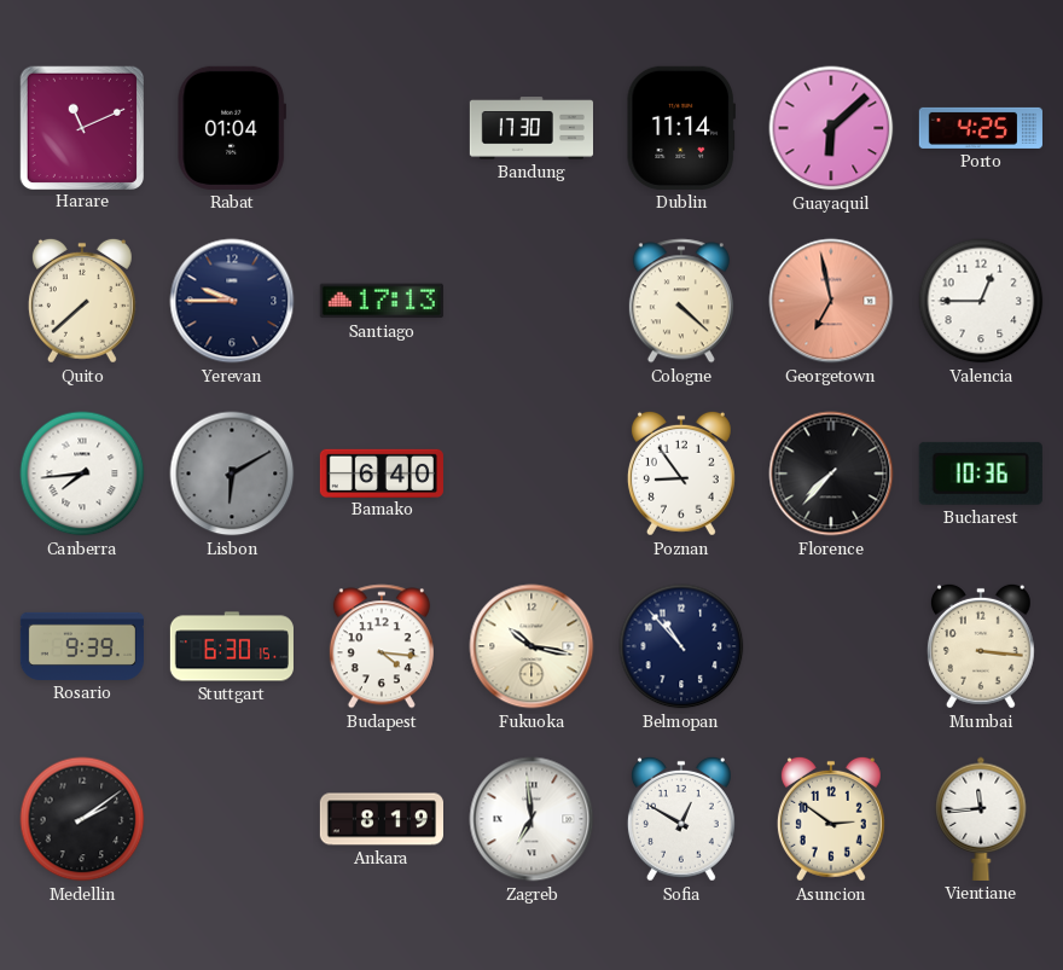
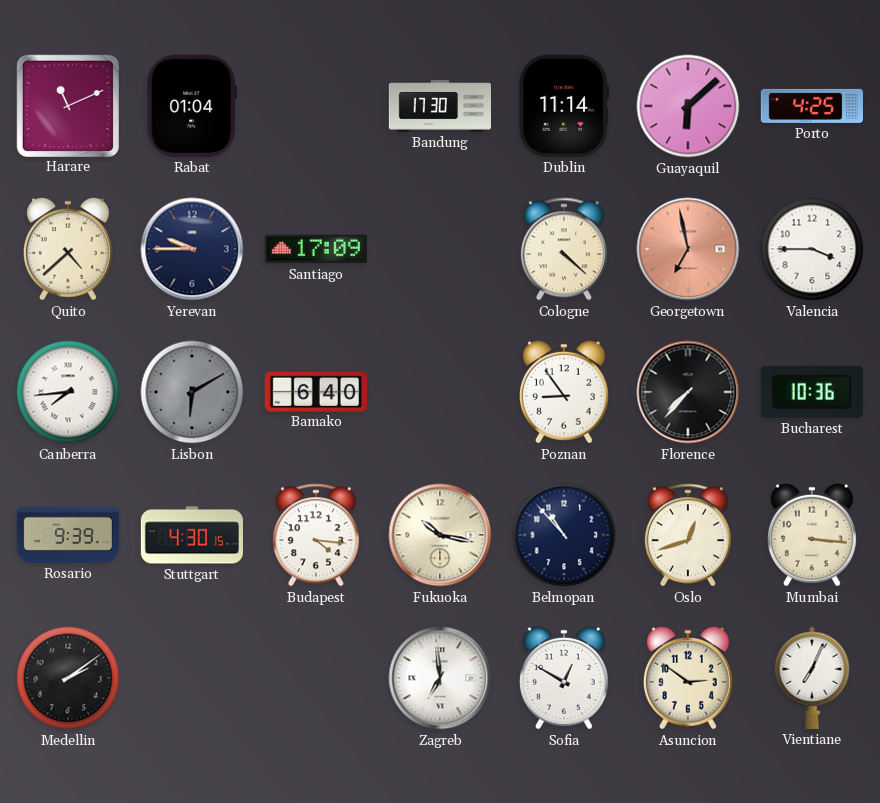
Quito: 7:38 -> 4:38 (68, 249)
Santiago: 17:13 -> 17:09 (316, 249)
Valencia: 12:45 -> 3:45 (812, 249)
Stuttgart: 6:30 -> 4:30 (192, 535)
Oslo: none -> 12:42 (688, 535)
Ankara: 8:19 -> none (381, 819)
Vientiane: 11:44 -> 7:04 (812, 678)
